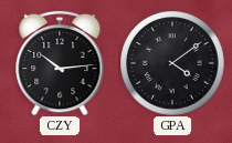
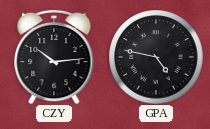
GPA: 4:09 -> 4:47 (156, 57)
